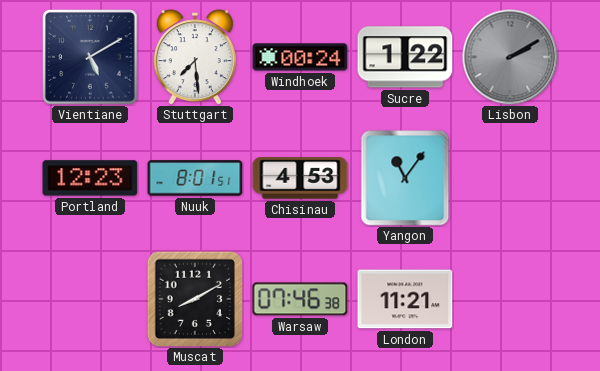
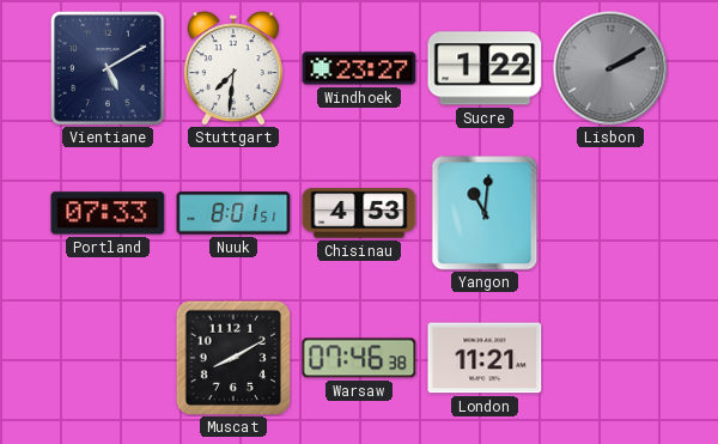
Stuttgart: 7:29 -> 7:31 (233, 68)
Windhoek: 00:24 -> 23:27 (359, 68)
Portland: 12:23 -> 07:33 (108, 213)
Yangon: 11:06 -> 11:01 (485, 213)
